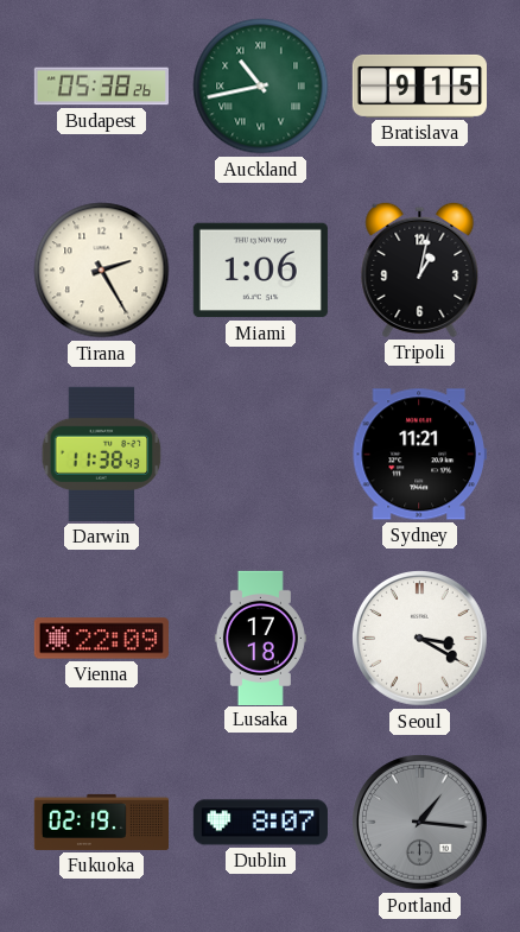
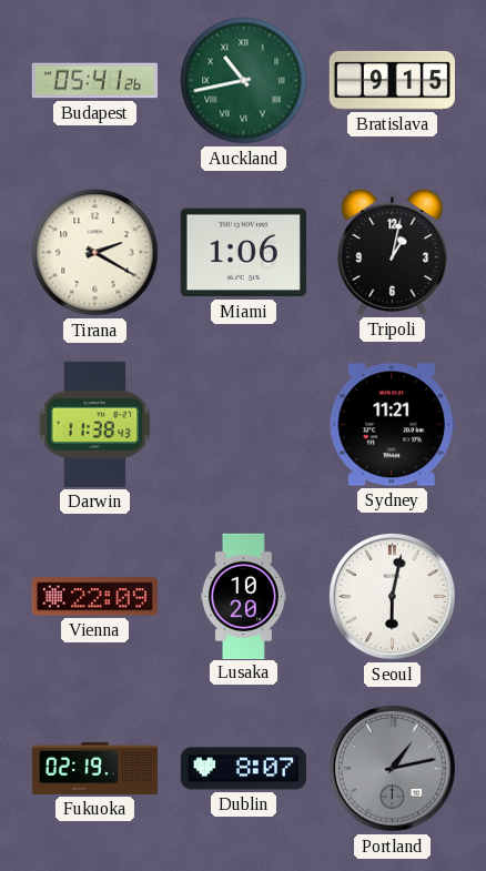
Budapest: 05:38 -> 05:41 (94, 81)
Tirana: 2:25 -> 2:20 (95, 253)
Lusaka: 17:18 -> 10:20 (243, 596)
Seoul: 3:20 -> 6:02 (393, 597)
Portland: 1:16 -> 1:13 (393, 769)
